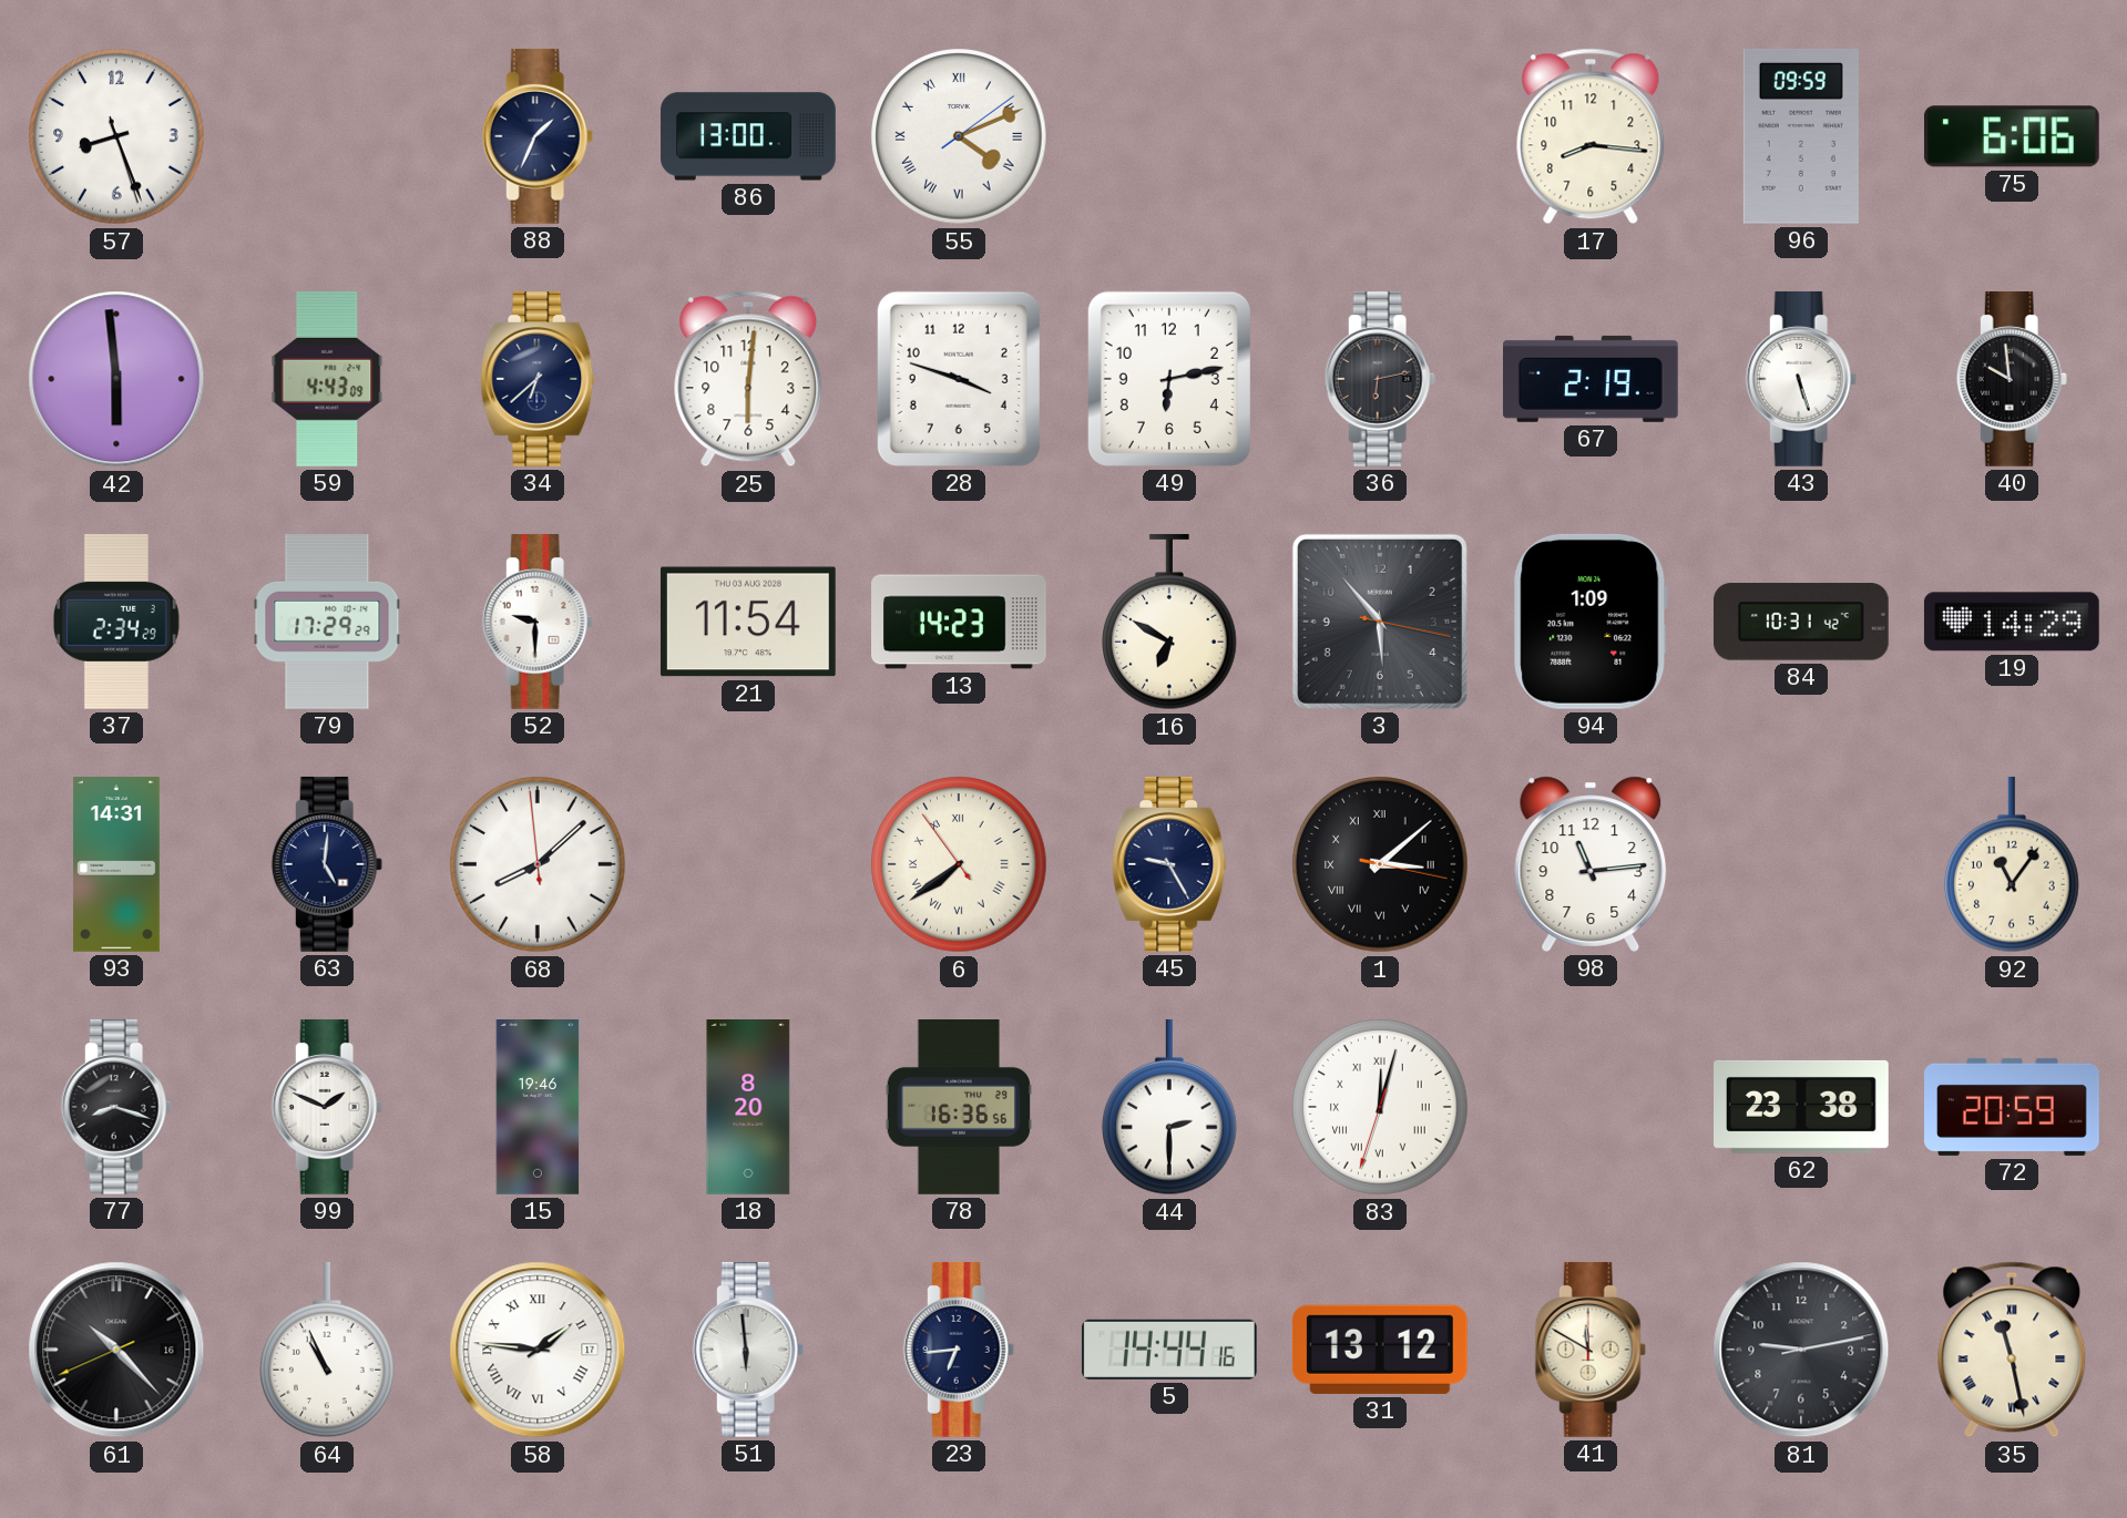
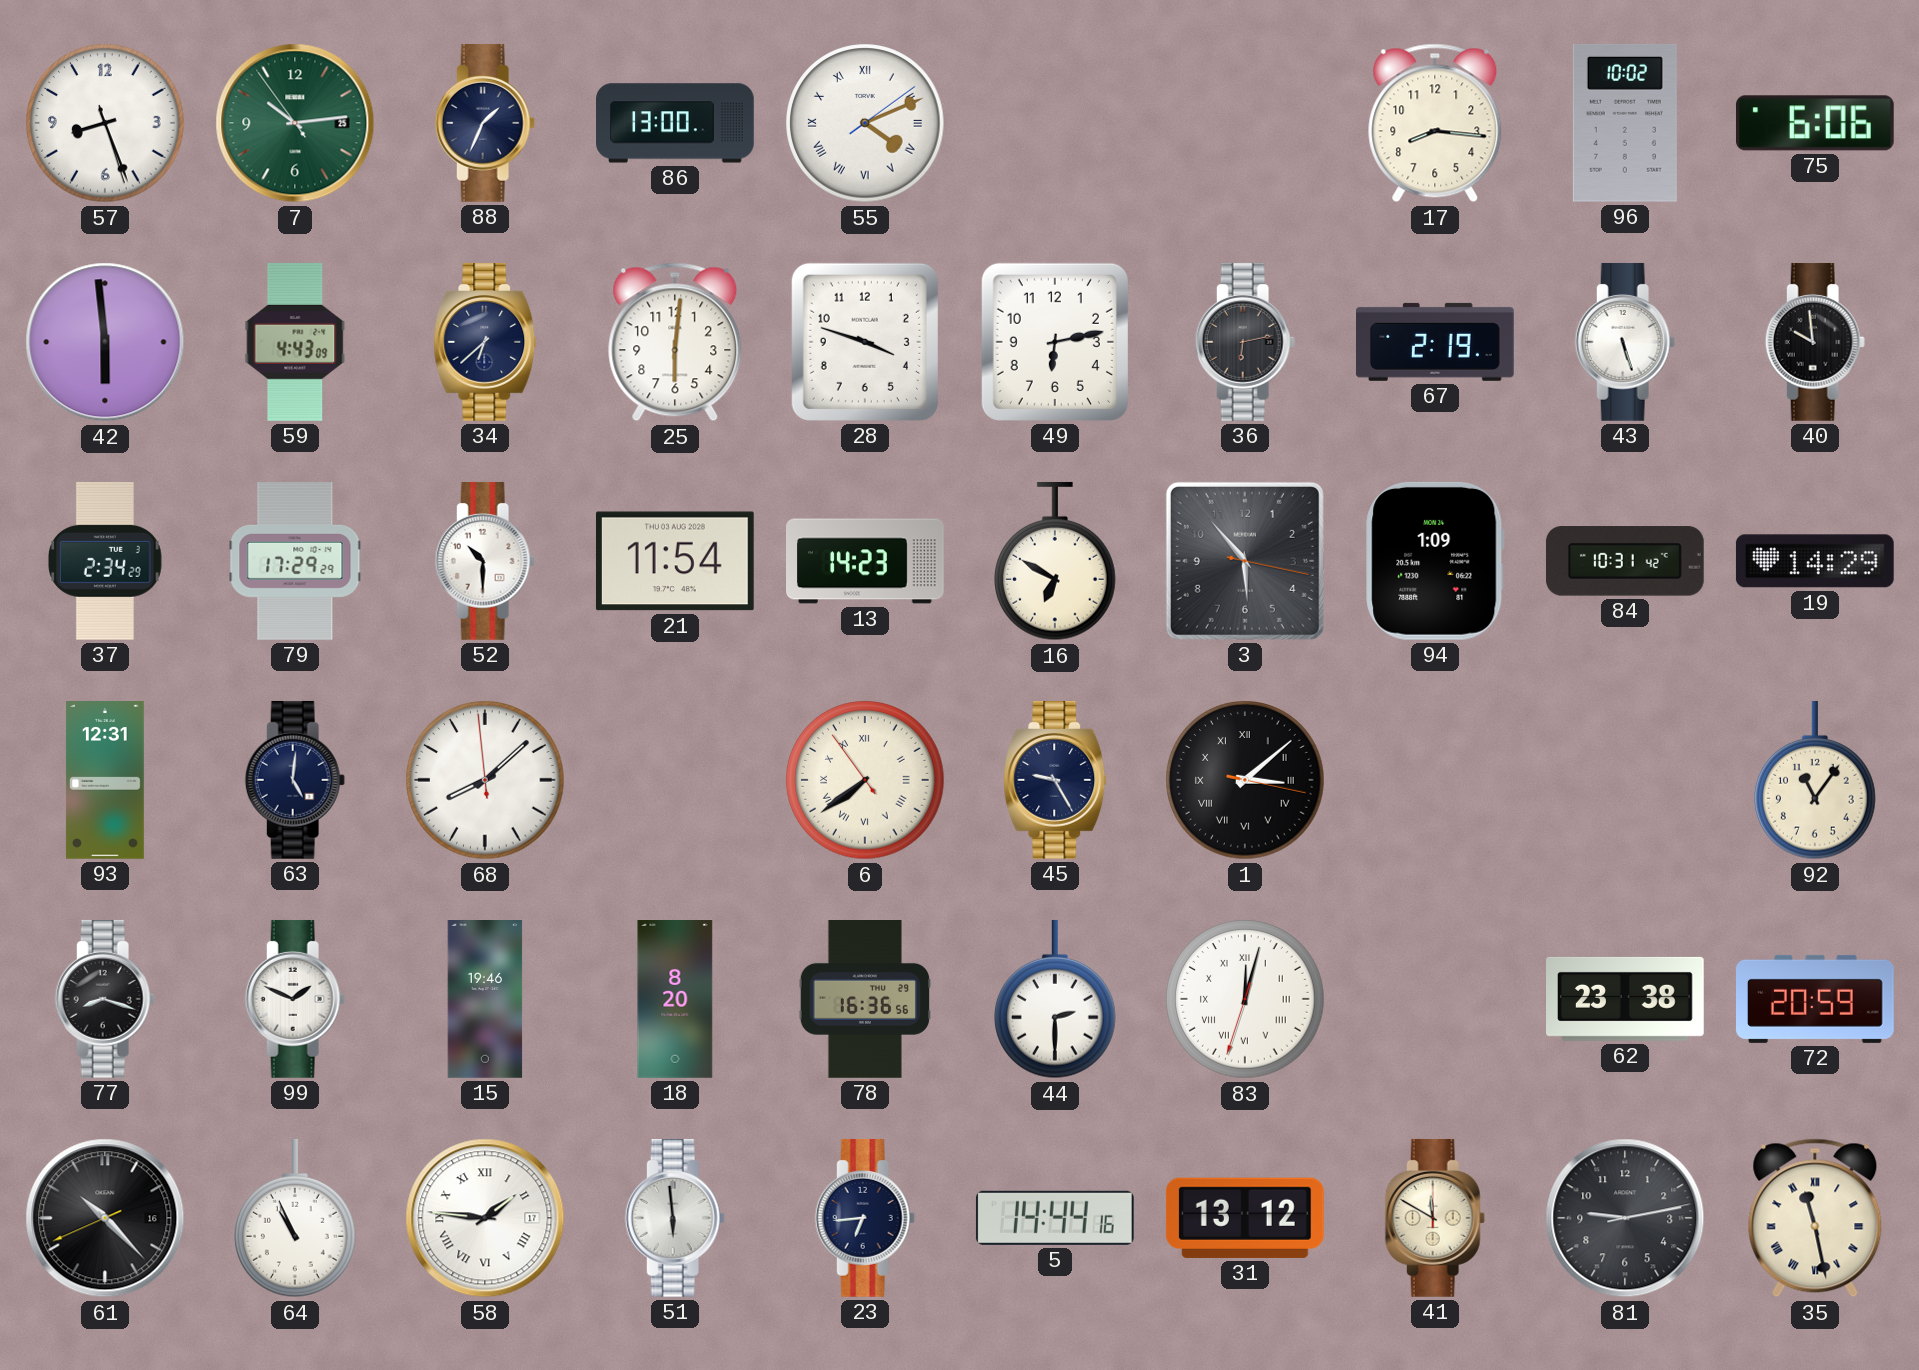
7: none -> 10:13 (295, 123)
96: 09:59 -> 10:02 (1625, 123)
52: 9:30 -> 10:30 (485, 561)
93: 14:31 -> 12:31 (105, 781)
98: 11:14 -> none (1591, 864)
